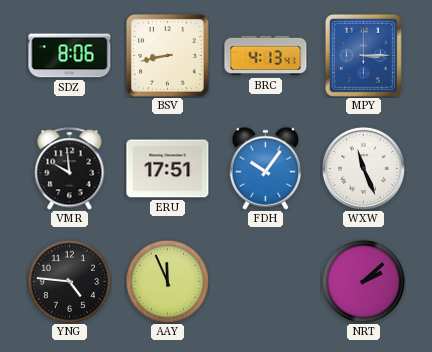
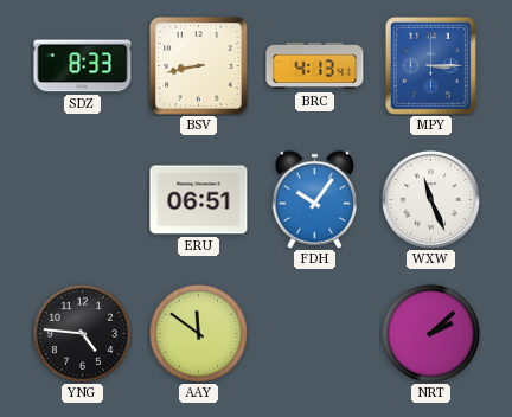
SDZ: 8:06 -> 8:33 (83, 66)
VMR: 9:59 -> none (70, 169)
ERU: 17:51 -> 06:51 (199, 200)
AAY: 11:56 -> 11:51 (198, 333)
